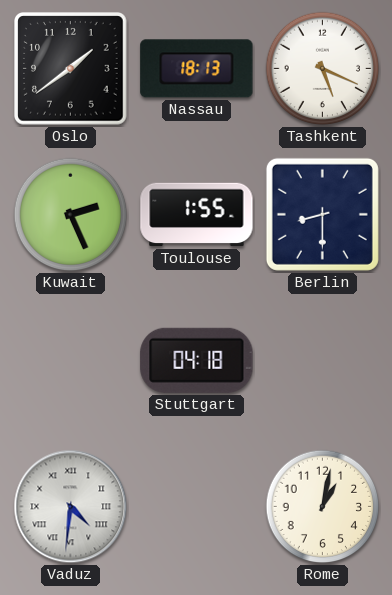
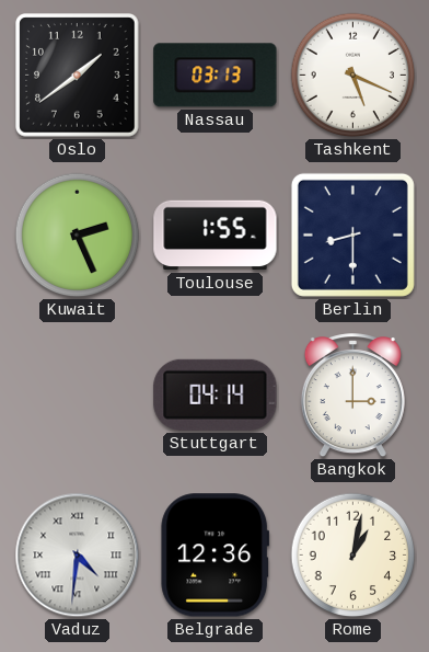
Nassau: 18:13 -> 03:13 (216, 76)
Stuttgart: 04:18 -> 04:14 (216, 394)
Bangkok: none -> 3:00 (352, 396)
Belgrade: none -> 12:36 (216, 556)
